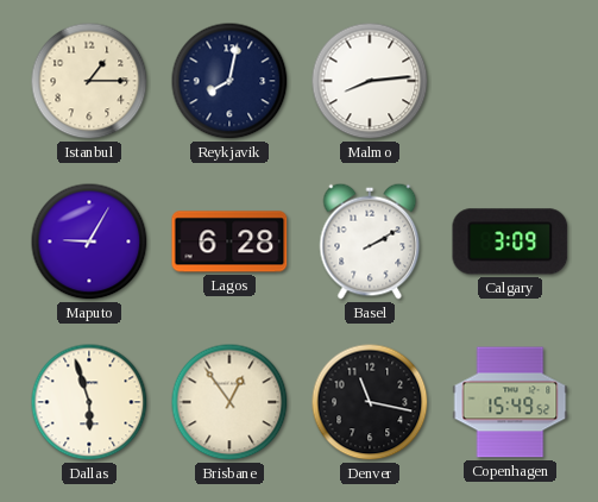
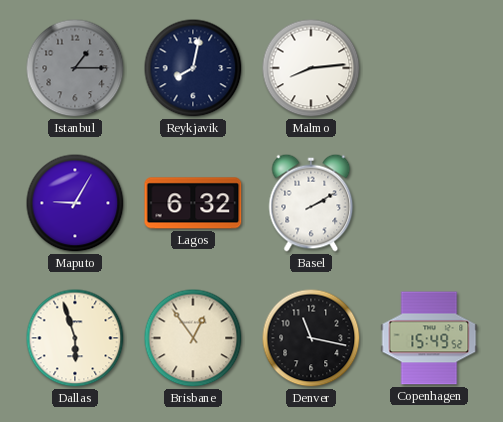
Istanbul dial: cream -> grey (75, 68)
Lagos: 6:28 -> 6:32 (193, 203)
Calgary: 3:09 -> none (510, 241)
